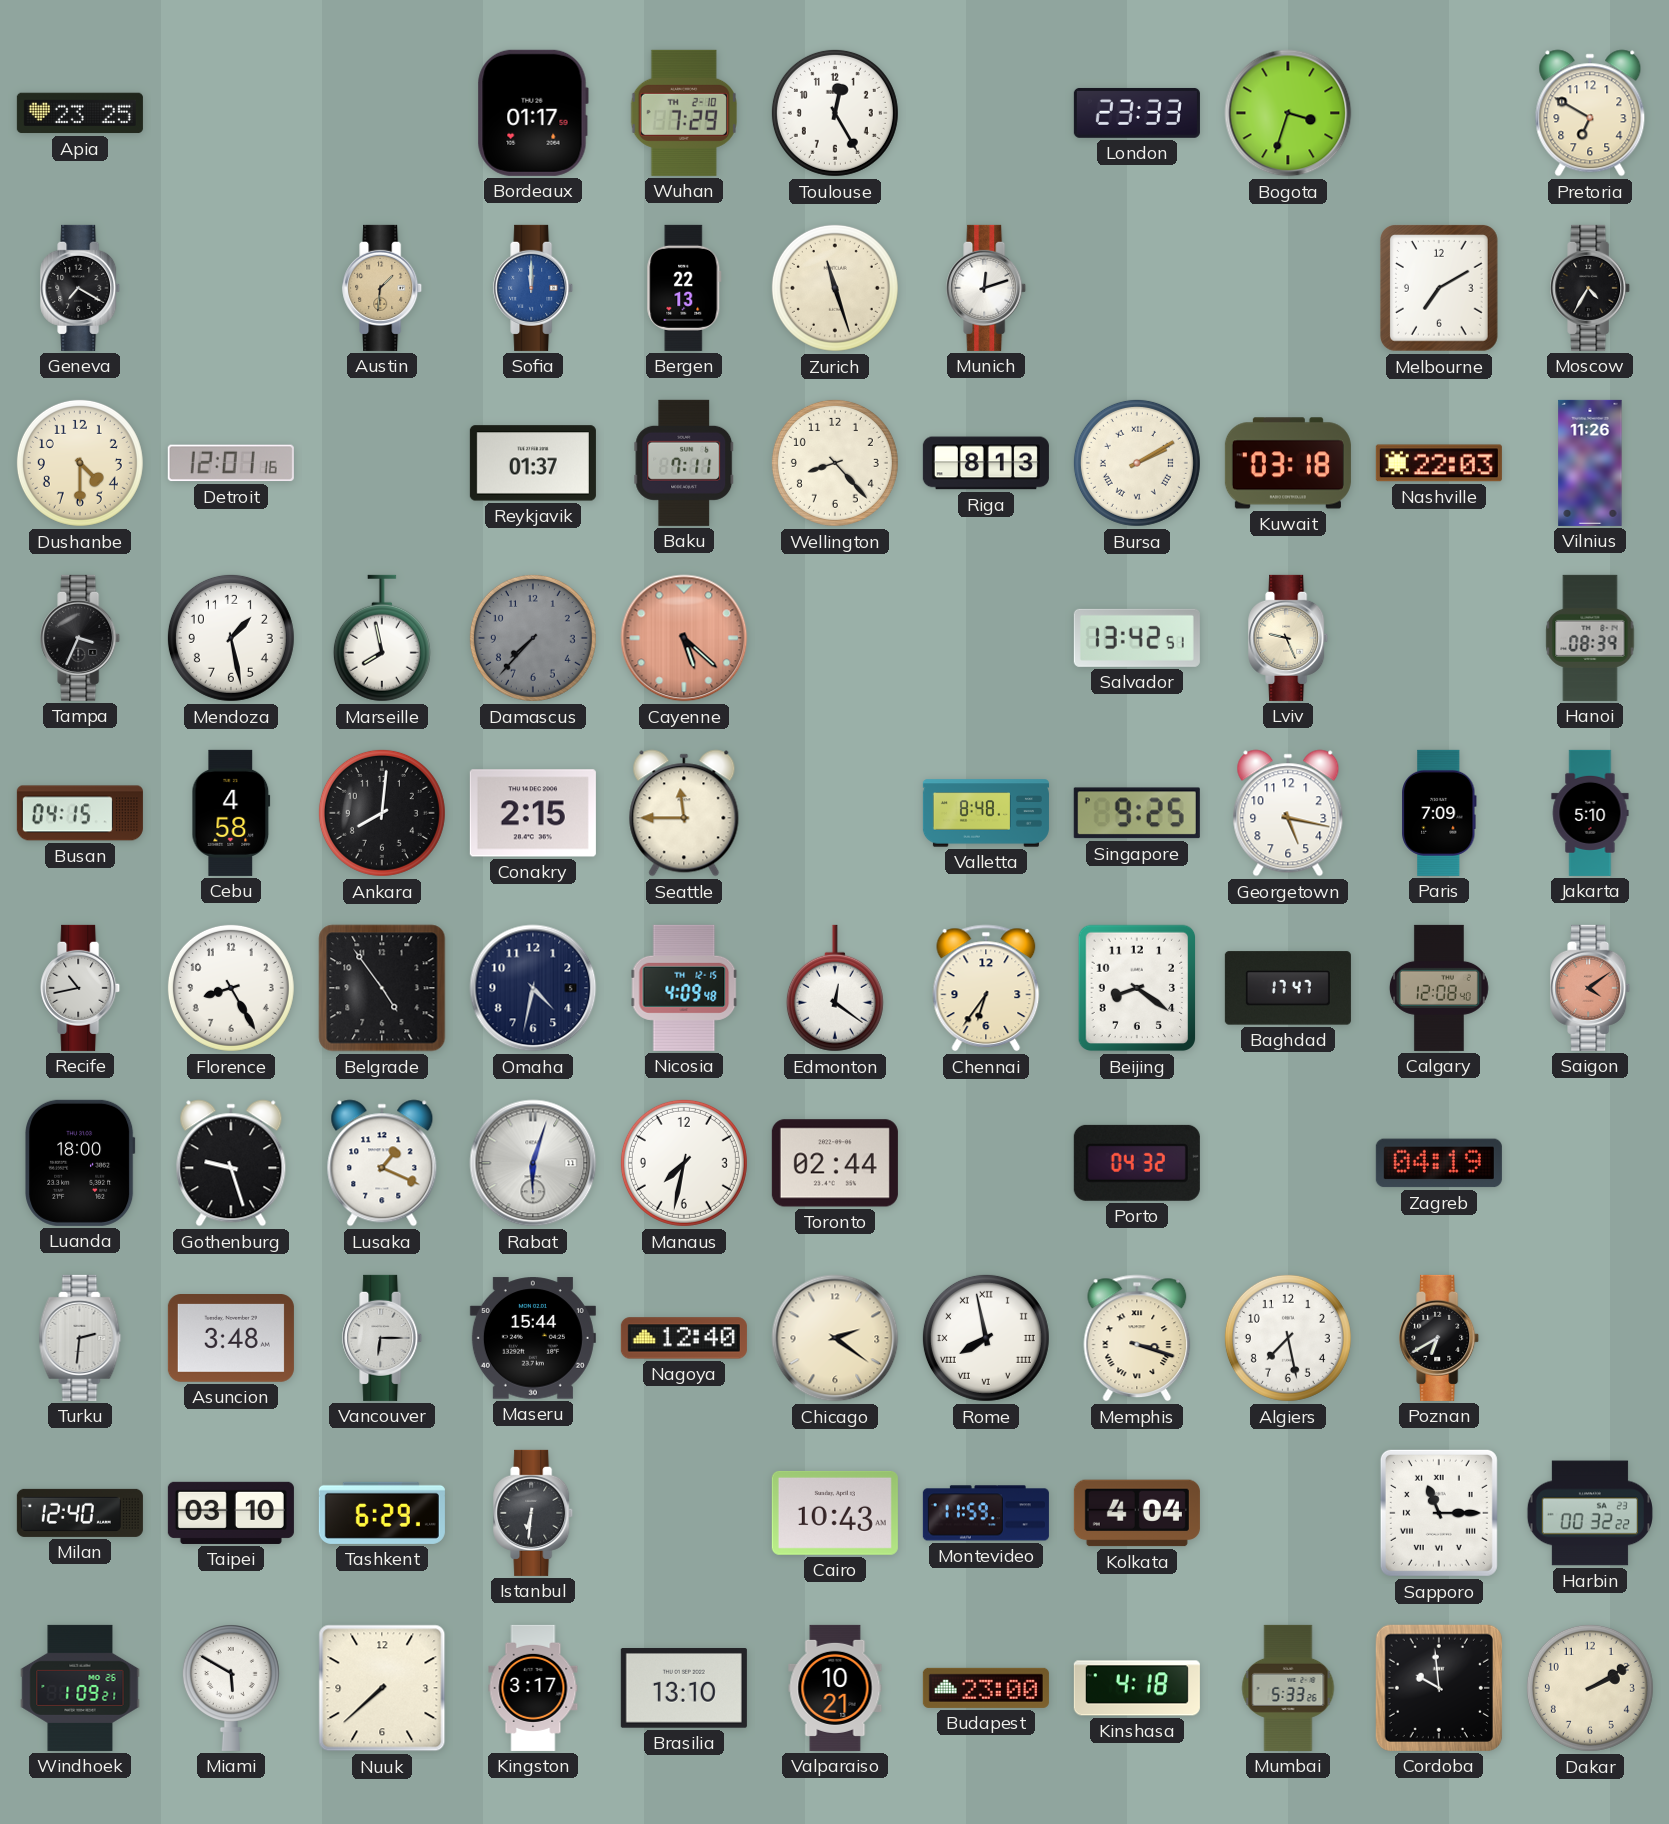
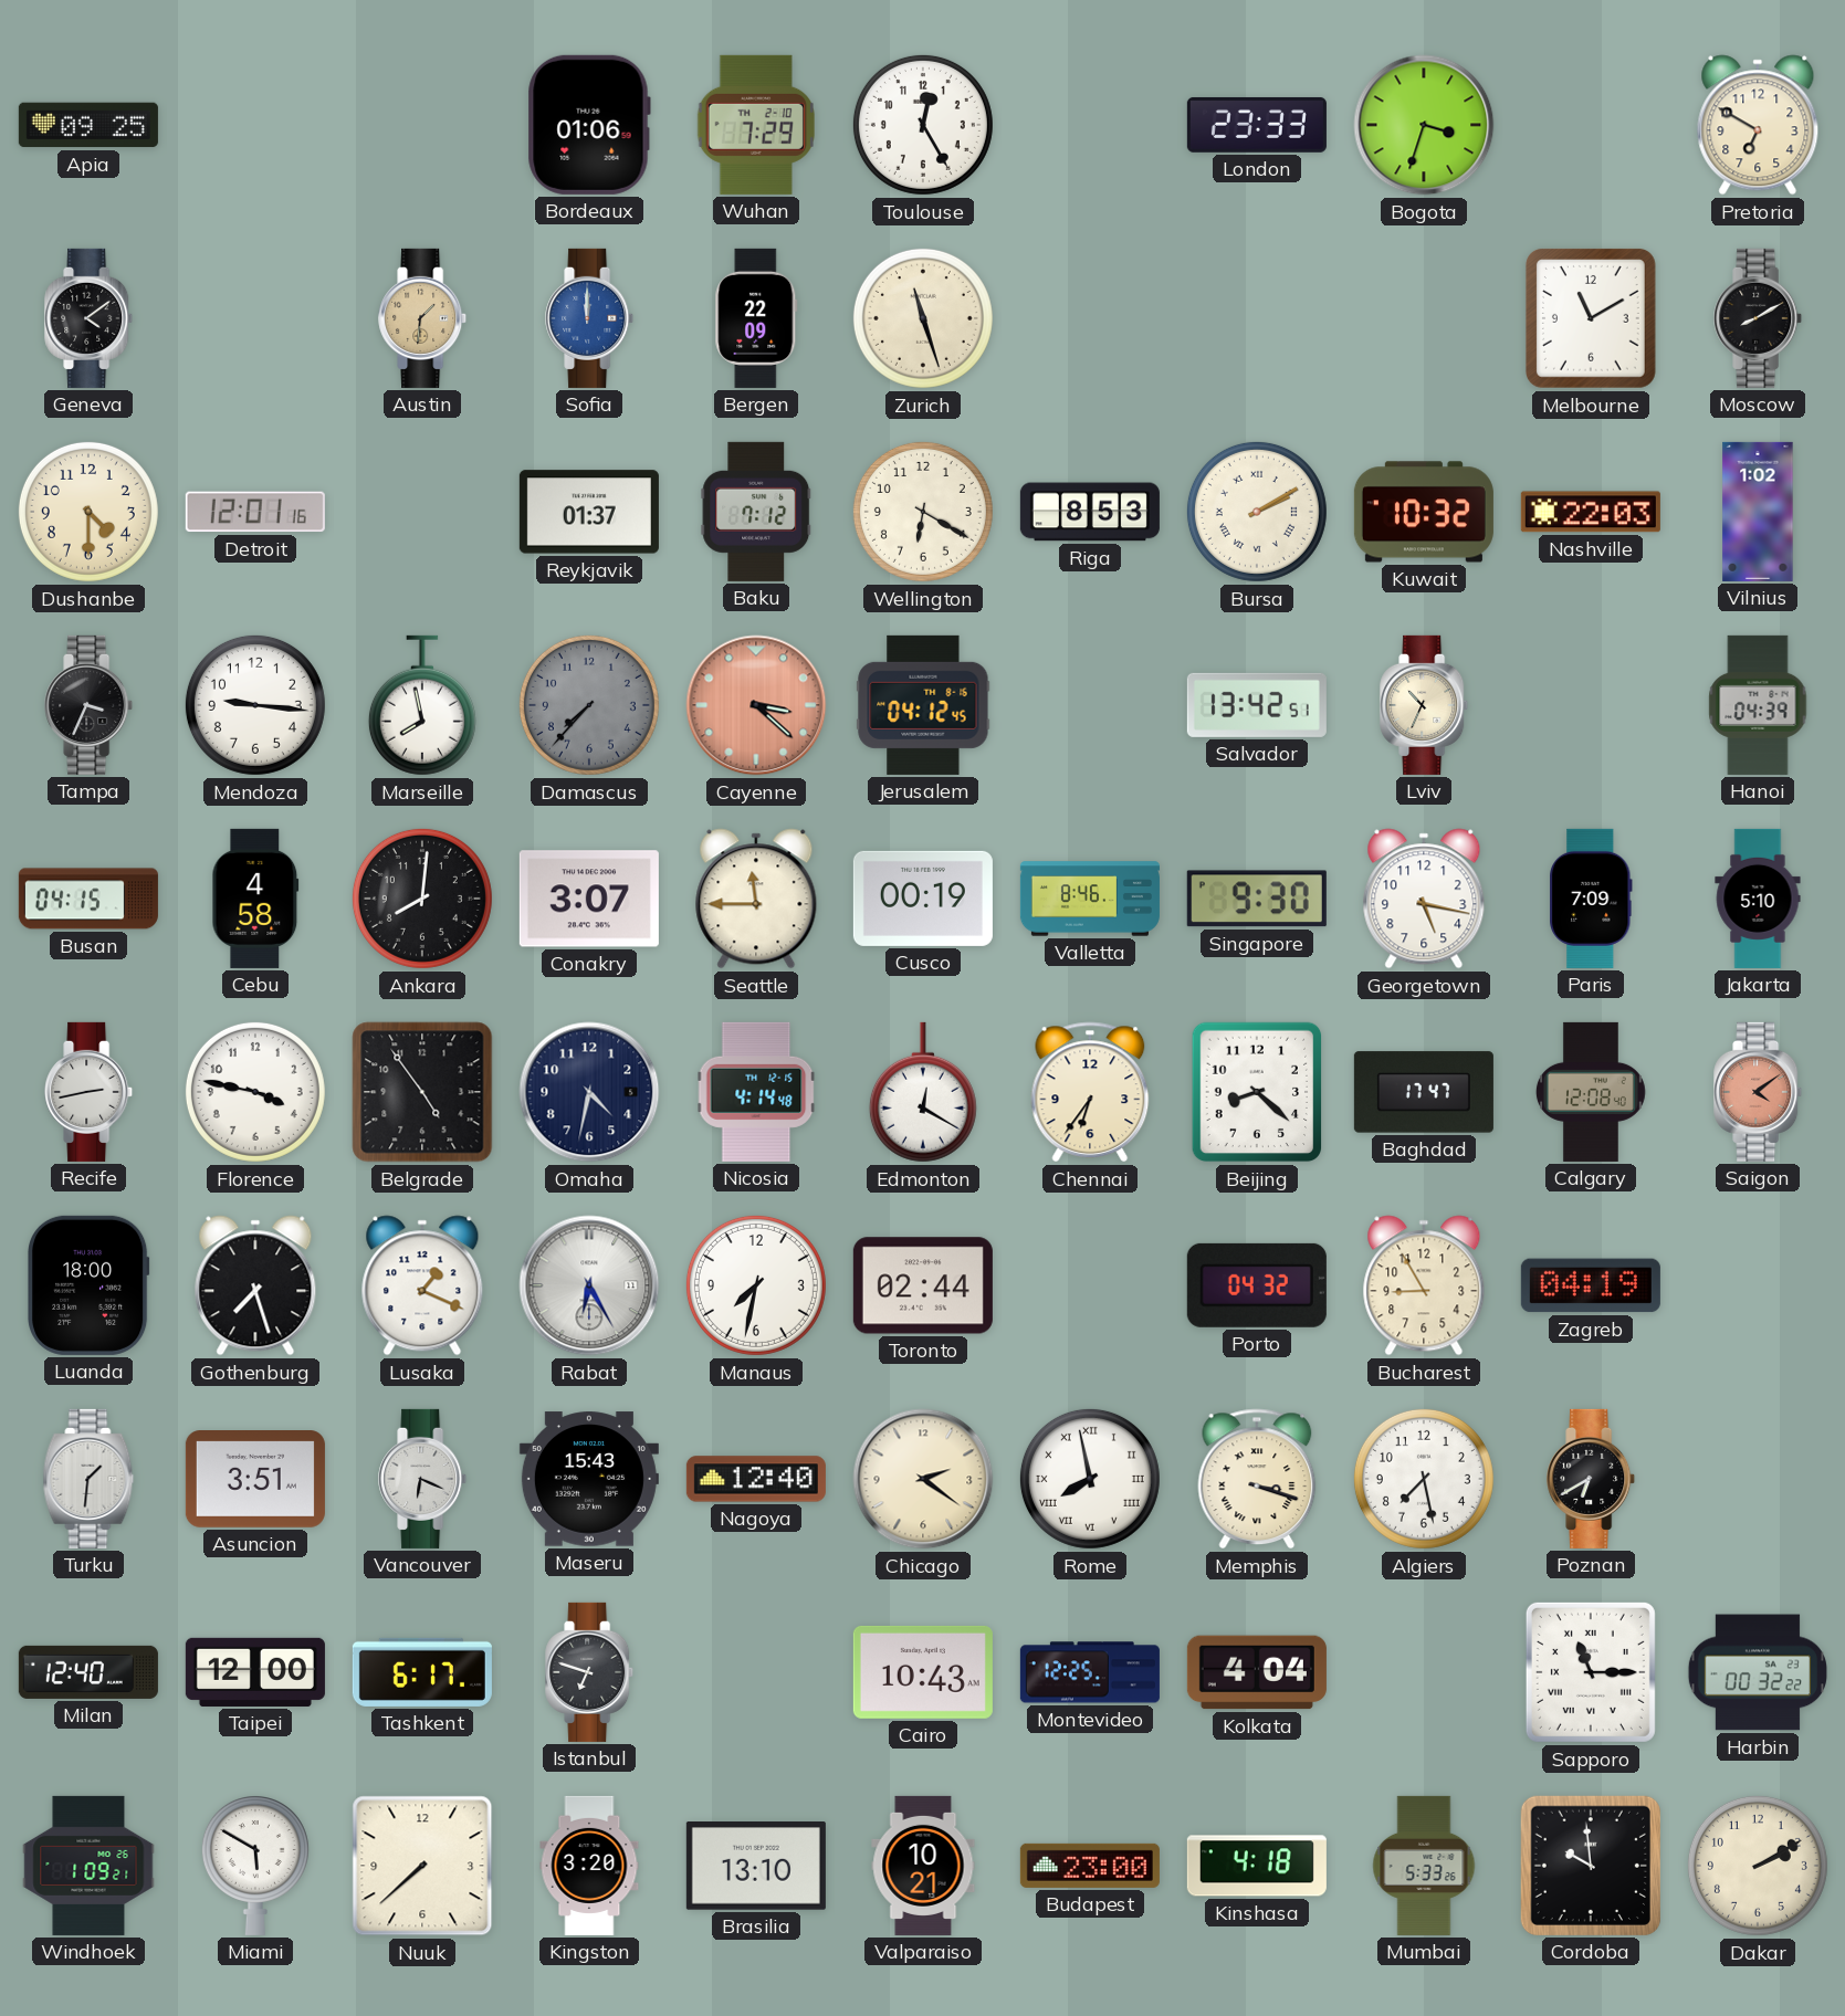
Apia: 23:25 -> 09:25 (88, 125)
Bordeaux: 01:17 -> 01:06 (589, 125)
Geneva: 7:20 -> 4:09 (90, 318)
Bergen: 22:13 -> 22:09 (756, 318)
Munich: 12:12 -> none (987, 288)
Melbourne: 7:10 -> 11:10 (1591, 319)
Moscow: 4:35 -> 8:10 (1759, 318)
Baku: 7:11 -> 7:12 (756, 512)
Wellington: 8:23 -> 6:20 (923, 512)
Riga: 8:13 -> 8:53 (1090, 512)
Kuwait: 03:18 -> 10:32 (1424, 512)
Vilnius: 11:26 -> 1:02 (1758, 512)
Mendoza: 1:28 -> 9:16 (255, 705)
Cayenne: 5:22 -> 3:22 (756, 705)
Jerusalem: none -> 04:12 (923, 705)
Lviv: 9:26 -> 10:34 (1425, 705)
Hanoi: 08:39 -> 04:39 (1758, 705)
Conakry: 2:15 -> 3:07 (589, 899)
Cusco: none -> 00:19 (923, 899)
Valletta: 8:48 -> 8:46 (1090, 899)
Singapore: 9:25 -> 9:30 (1257, 899)
Recife: 10:43 -> 2:43 (90, 1092)
Florence: 8:25 -> 3:47 (255, 1092)
Nicosia: 4:09 -> 4:14 (756, 1092)
Edmonton: 12:21 -> 12:20 (923, 1092)
Beijing: 8:21 -> 8:22 (1256, 1092)
Gothenburg: 9:27 -> 7:27 (255, 1285)
Rabat: 6:03 -> 6:25 (589, 1285)
Bucharest: none -> 8:55 (1424, 1285)
Turku: 2:31 -> 1:31 (88, 1479)
Asuncion: 3:48 -> 3:51 (255, 1480)
Vancouver: 6:15 -> 6:19 (423, 1479)
Maseru: 15:44 -> 15:43 (589, 1479)
Taipei: 03:10 -> 12:00 (255, 1672)
Tashkent: 6:29 -> 6:17 (422, 1672)
Istanbul: 6:31 -> 6:48 (590, 1672)
Montevideo: 11:59 -> 12:25 (1090, 1672)
Kingston: 3:17 -> 3:20 (589, 1866)
